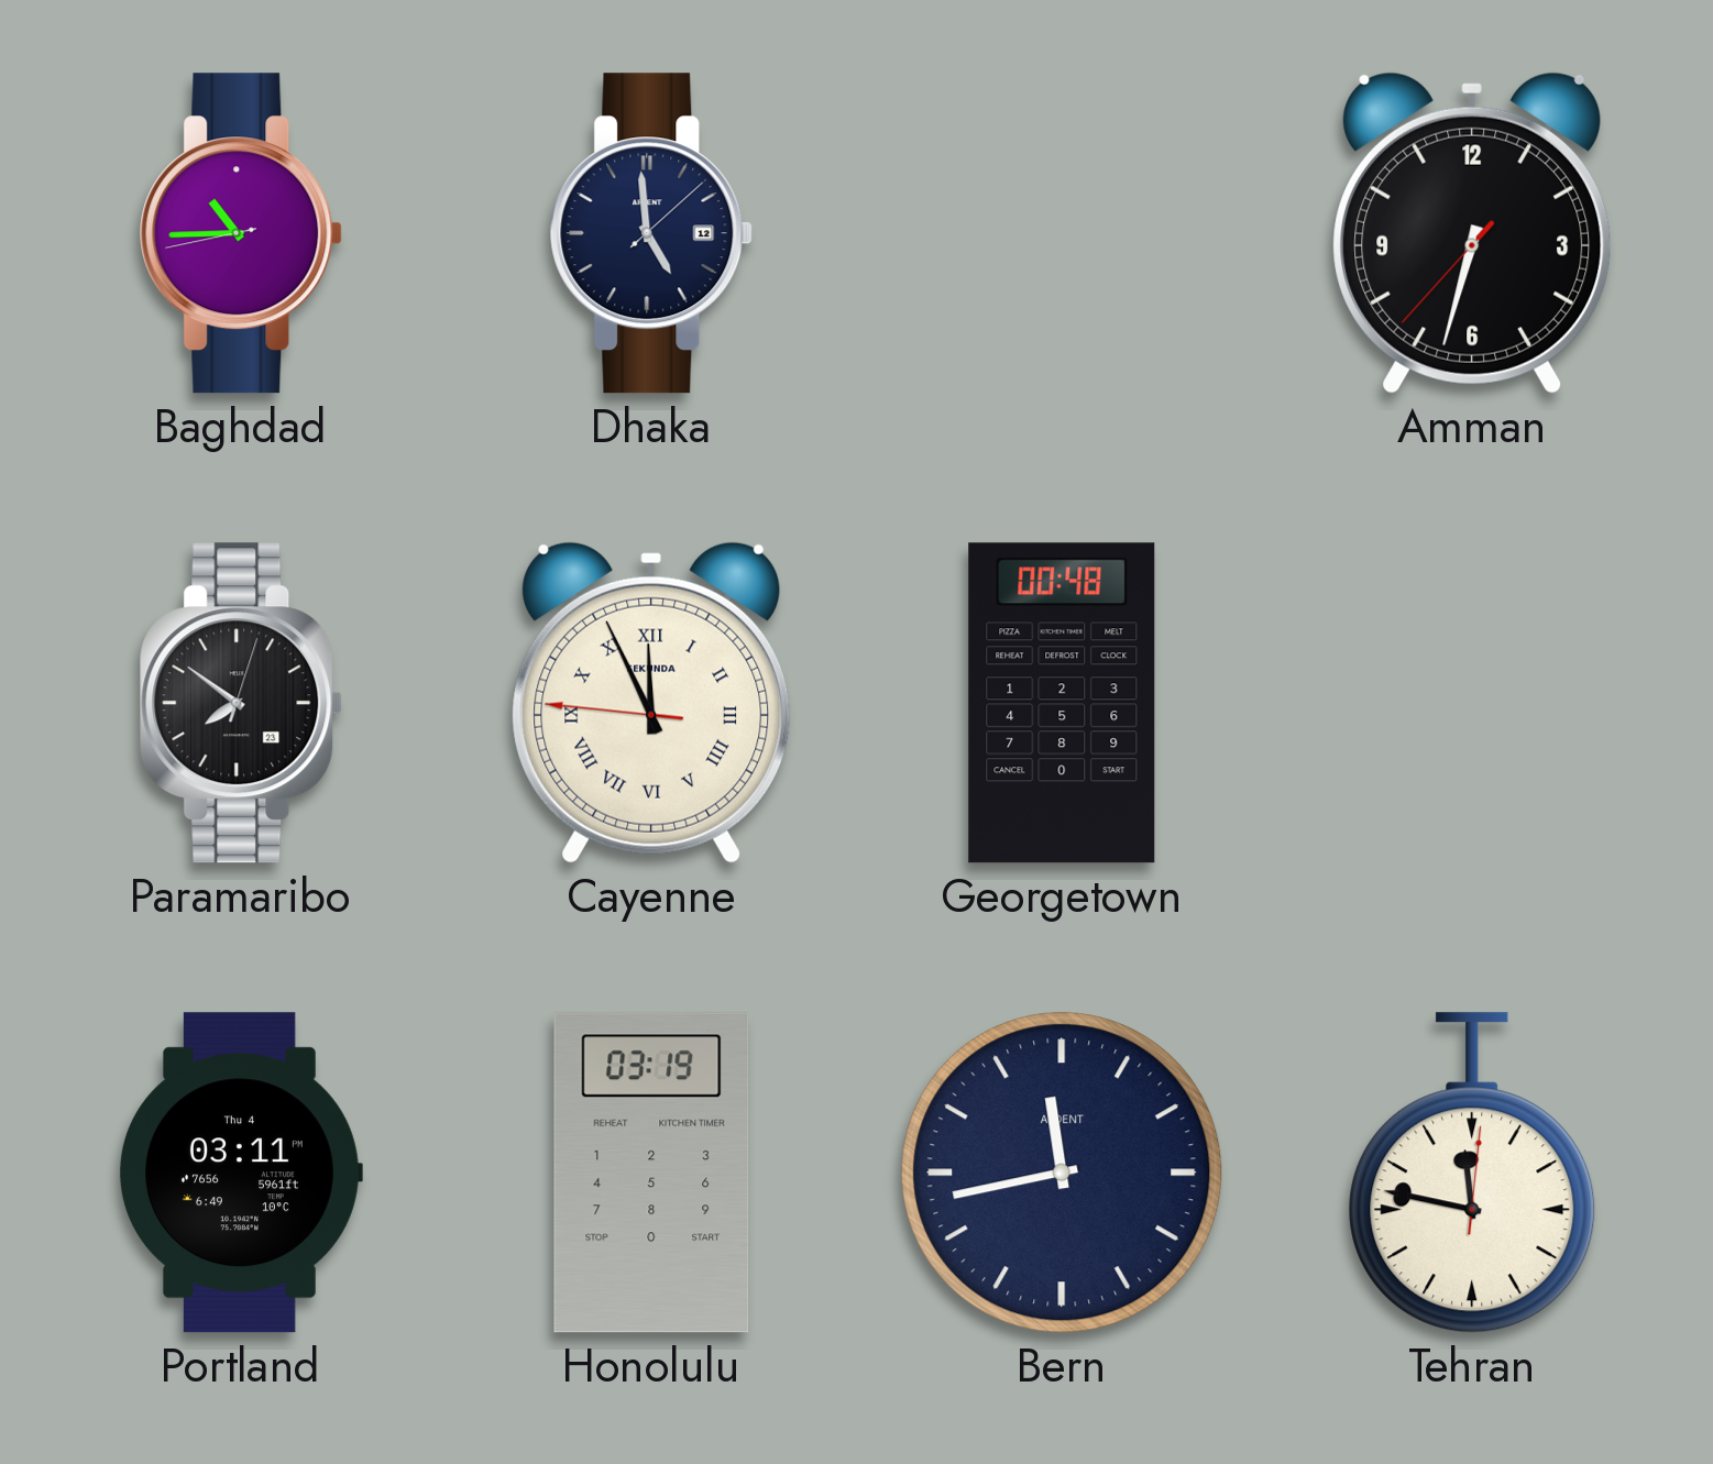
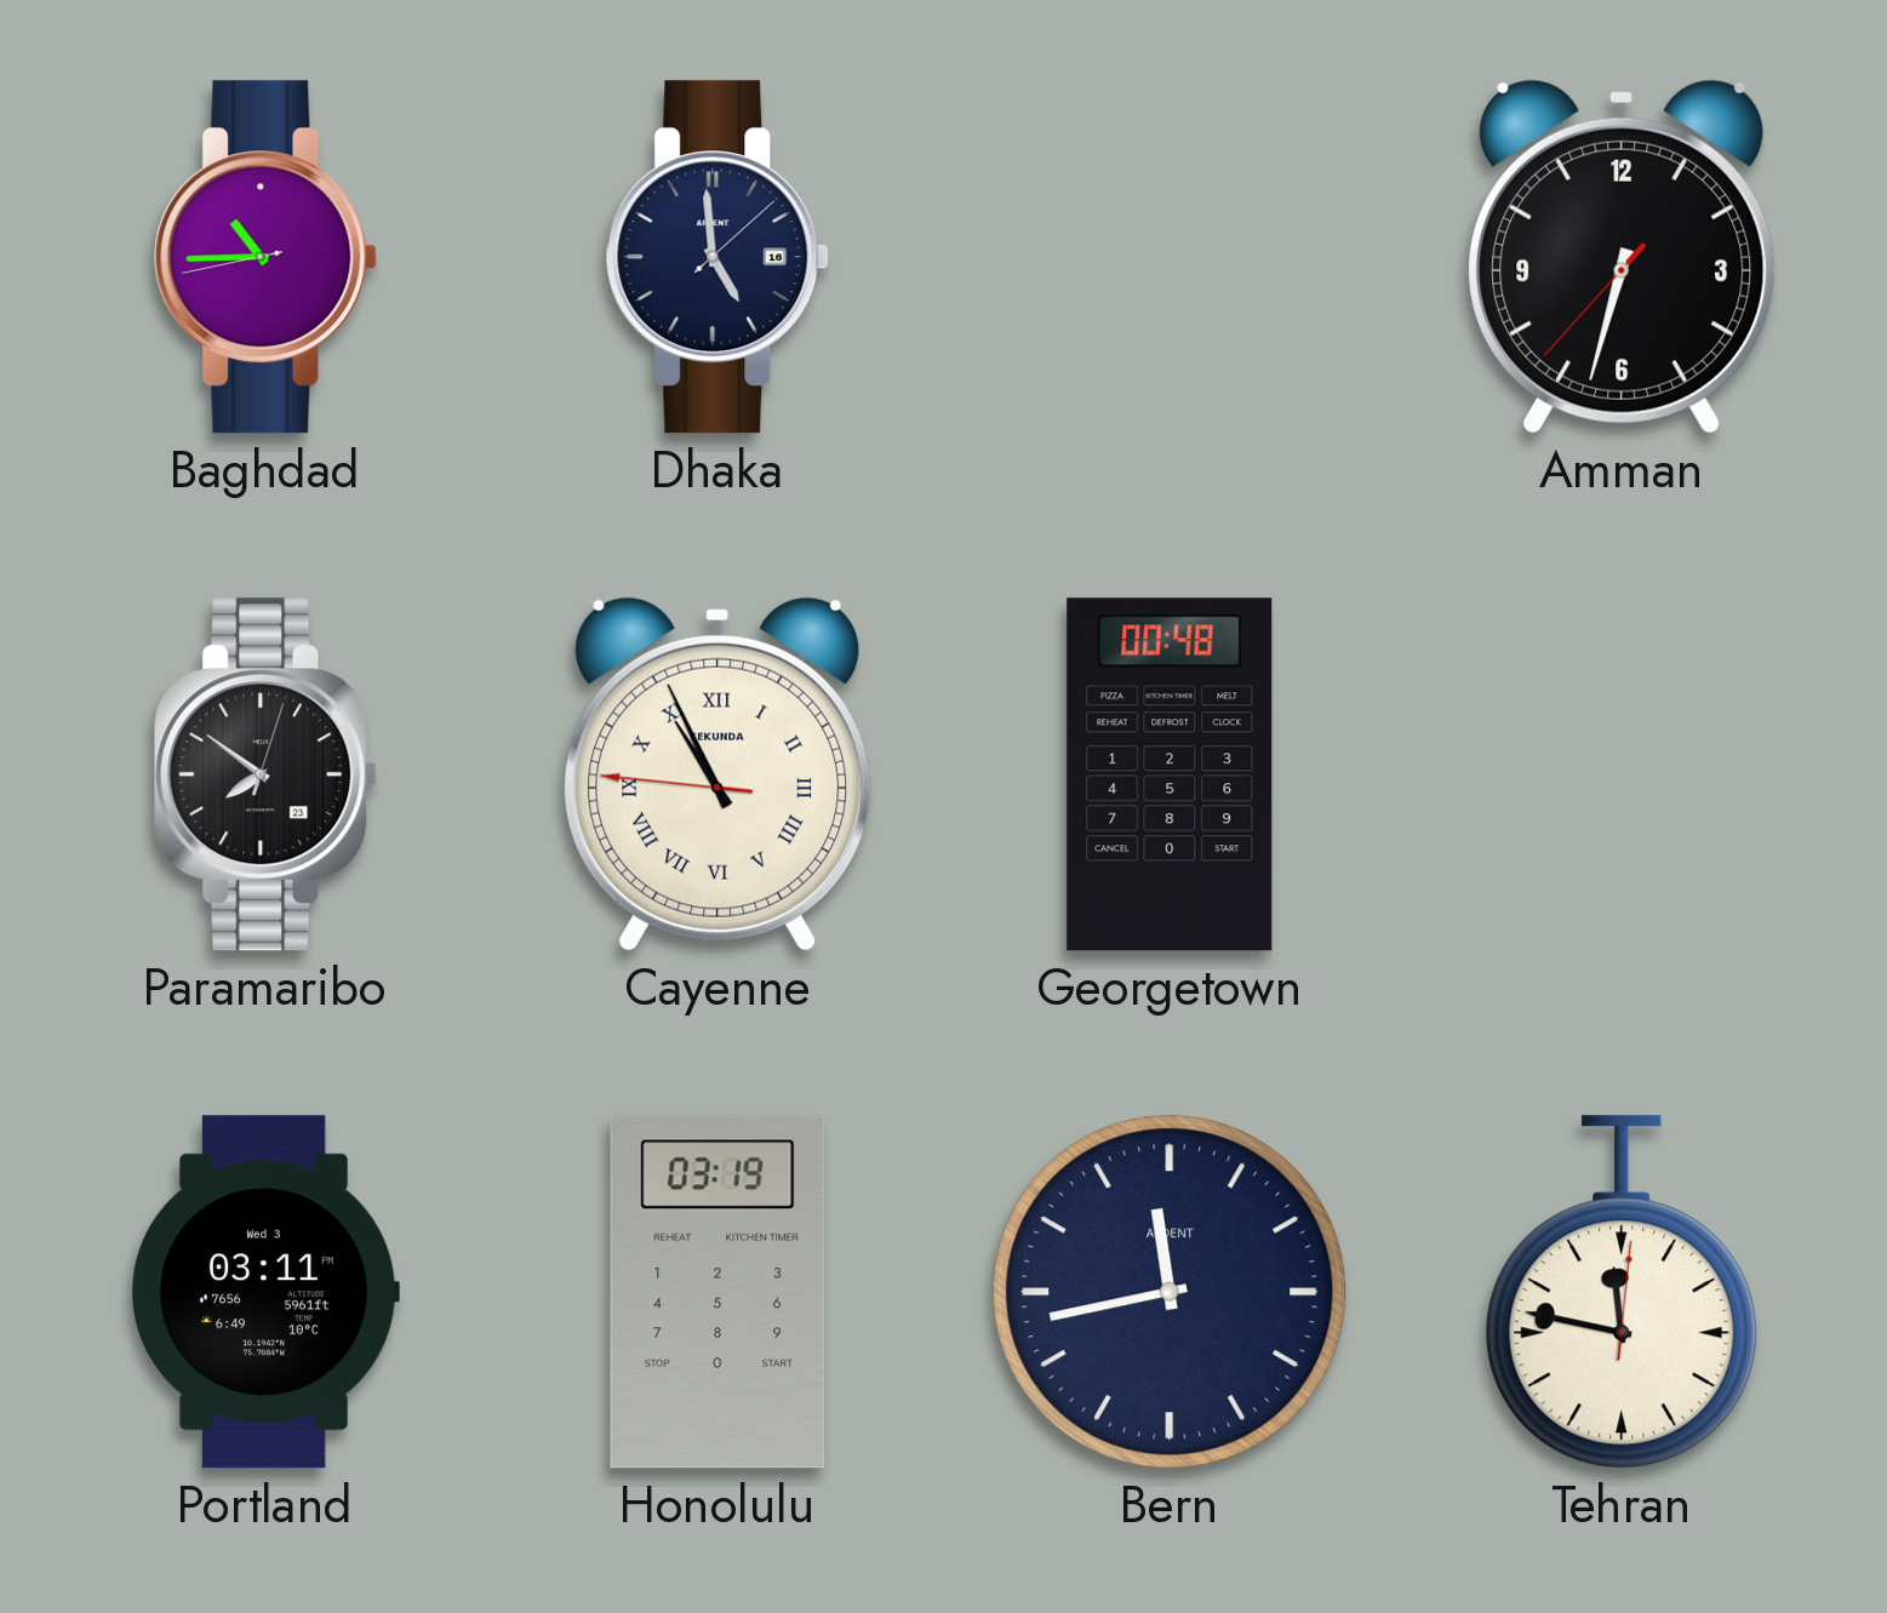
Dhaka date: 12 -> 16 (717, 257)
Cayenne: 11:55 -> 10:55 (717, 774)
Portland date: Thu 4 -> Wed 3 (265, 1292)
